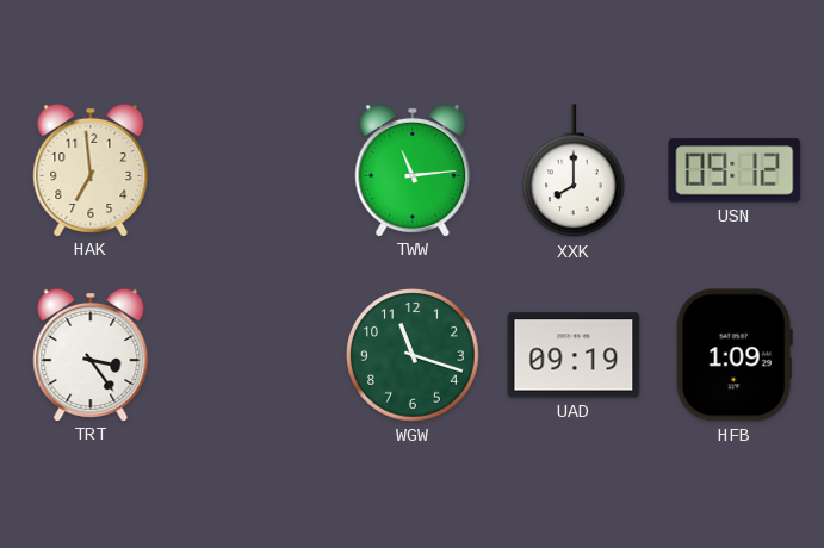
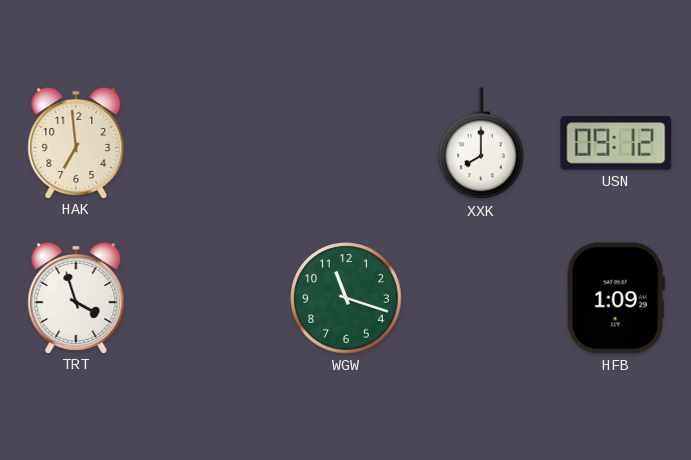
TWW: 11:14 -> none (413, 169)
TRT: 3:24 -> 3:57 (76, 297)
UAD: 09:19 -> none (574, 355)
